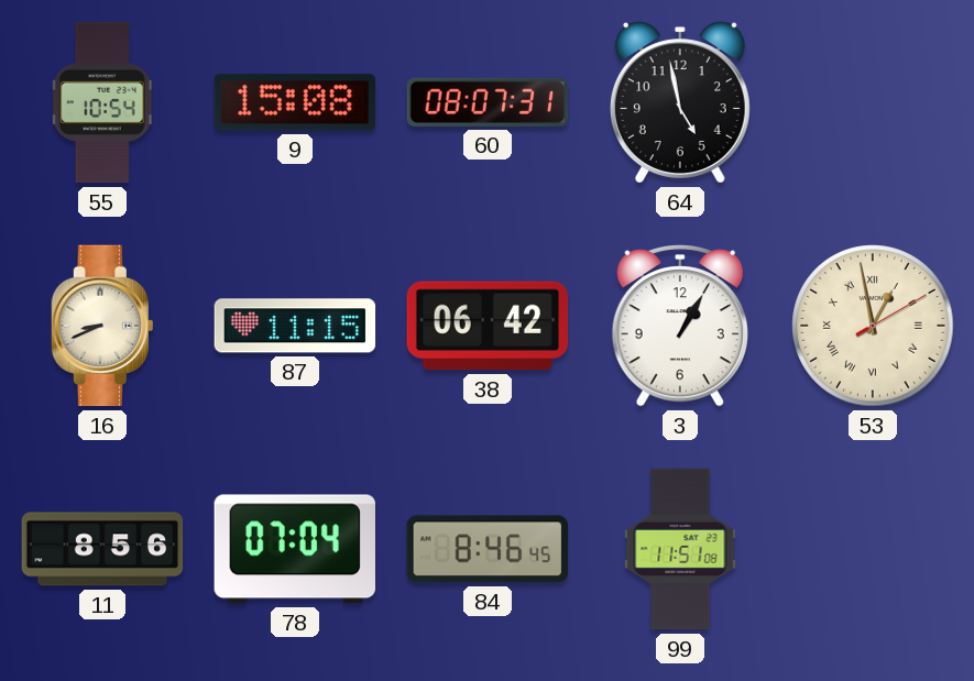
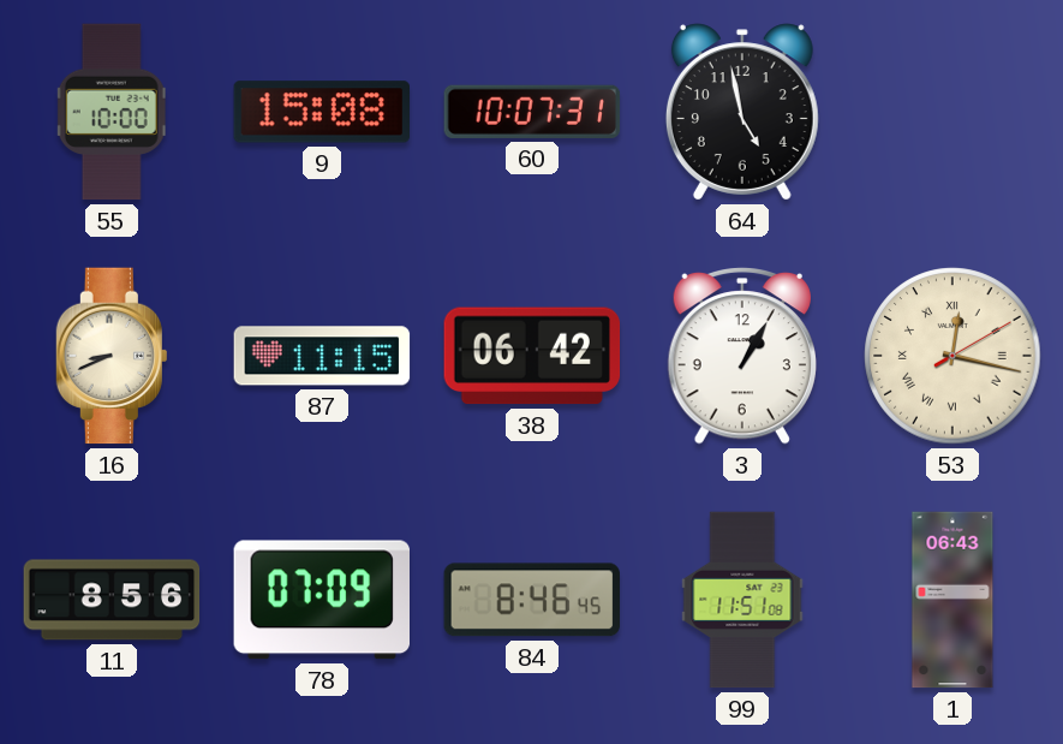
55: 10:54 -> 10:00 (112, 112)
60: 08:07 -> 10:07 (532, 112)
53: 12:58 -> 12:17 (952, 356)
78: 07:04 -> 07:09 (321, 600)
1: none -> 06:43 (952, 600)
